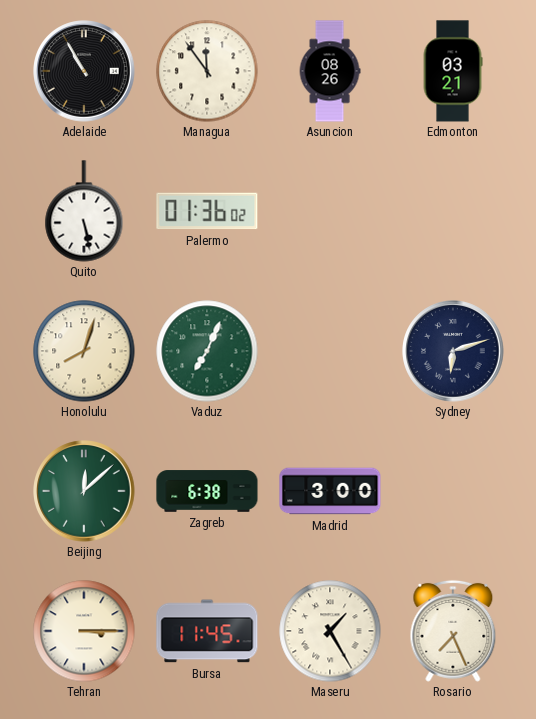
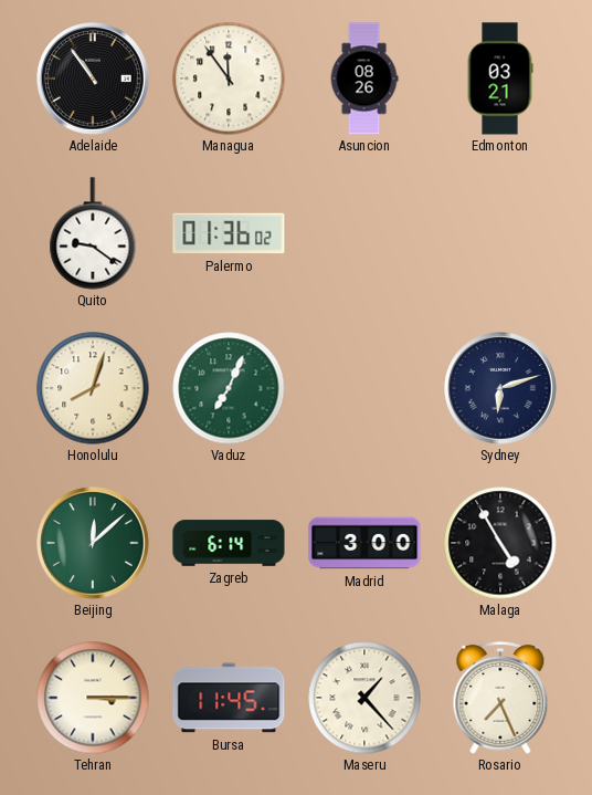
Adelaide: 10:55 -> 10:54 (93, 79)
Quito: 5:28 -> 9:21 (93, 233)
Zagreb: 6:38 -> 6:14 (229, 543)
Malaga: none -> 4:55 (500, 543)
Maseru: 1:25 -> 1:23 (364, 698)
